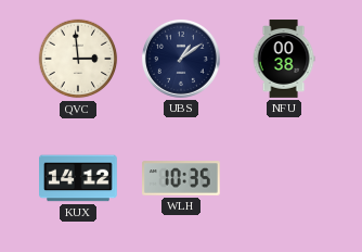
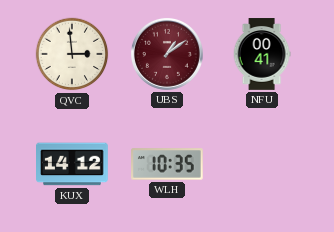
UBS dial: navy -> burgundy (167, 54)
NFU: 00:38 -> 00:41 (262, 54)
